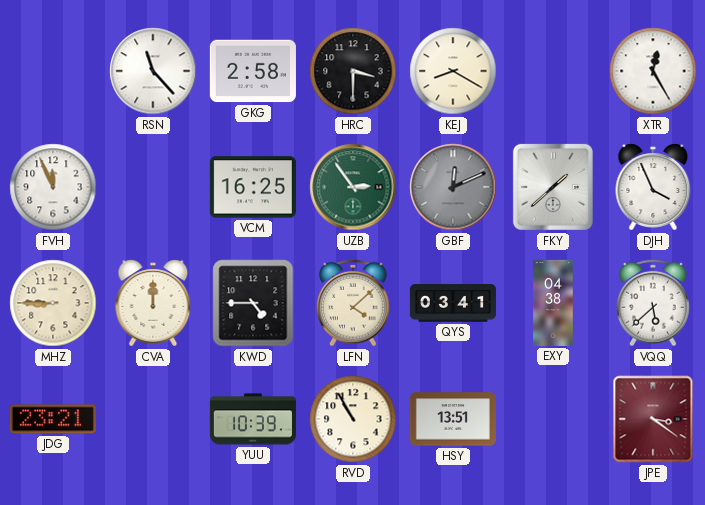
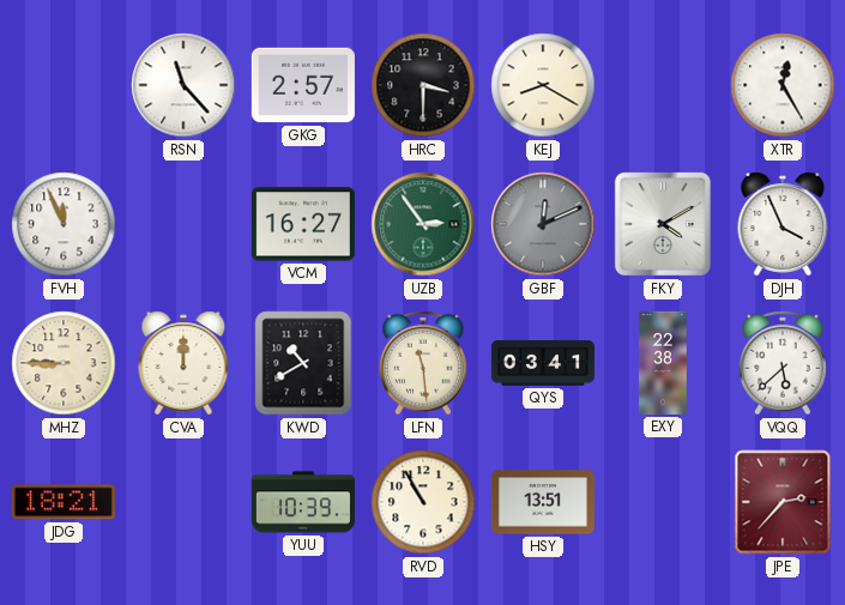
GKG: 2:58 -> 2:57 (303, 85)
VCM: 16:25 -> 16:27 (303, 224)
FKY: 1:38 -> 4:10 (663, 224)
KWD: 4:45 -> 10:40 (303, 363)
LFN: 4:08 -> 11:29 (424, 363)
EXY: 04:38 -> 22:38 (663, 363)
JDG: 23:21 -> 18:21 (64, 502)
JPE: 3:21 -> 2:37 (783, 502)
